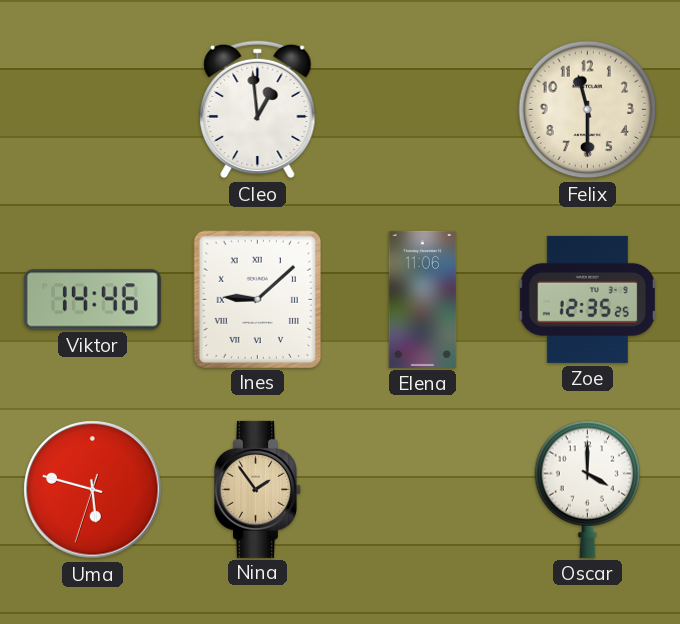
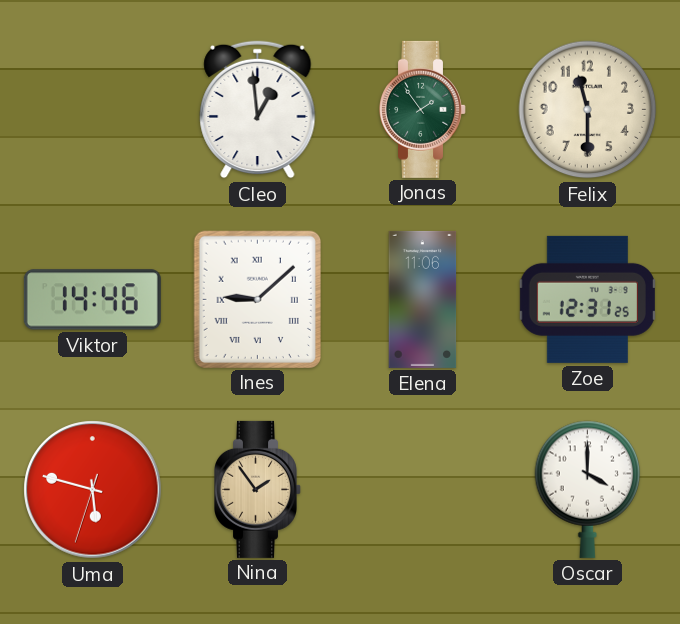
Jonas: none -> 1:54 (423, 109)
Zoe: 12:35 -> 12:31 (587, 299)
